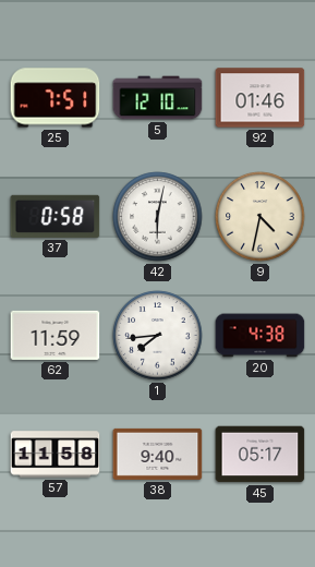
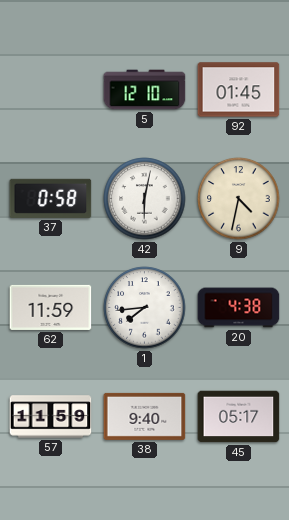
25: 7:51 -> none (56, 98)
92: 01:46 -> 01:45 (239, 90)
57: 11:58 -> 11:59 (51, 417)
